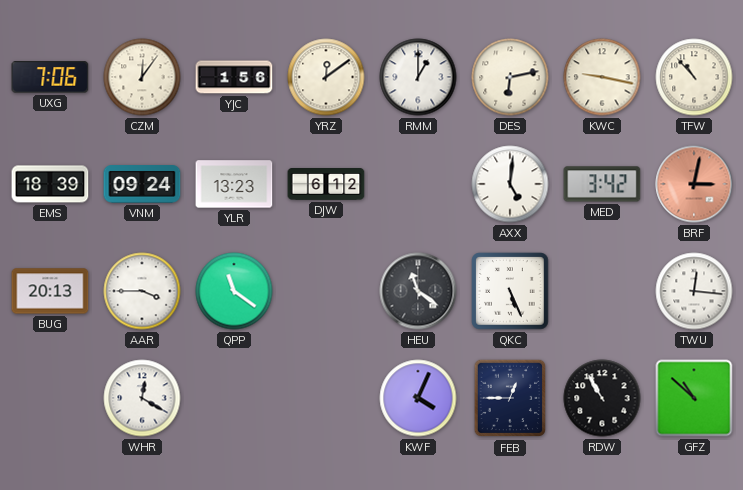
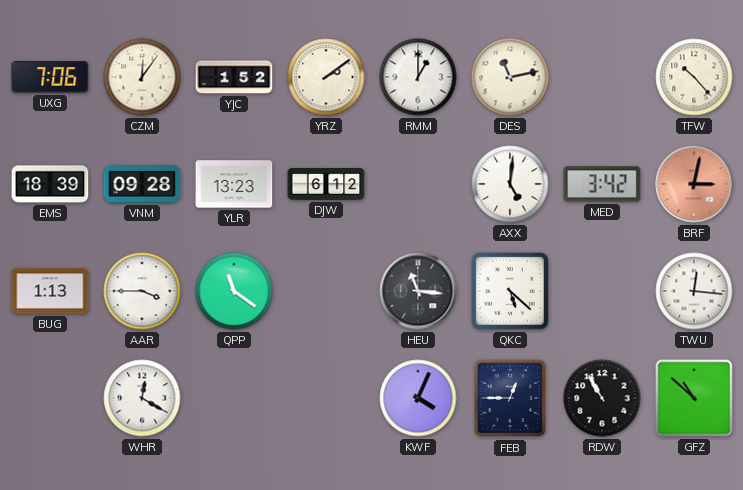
YJC: 1:56 -> 1:52 (234, 77)
YRZ: 12:09 -> 2:09 (326, 77)
DES: 6:13 -> 11:13 (510, 77)
KWC: 9:17 -> none (602, 77)
TFW: 10:53 -> 10:23 (694, 77)
VNM: 09:24 -> 09:28 (142, 184)
BUG: 20:13 -> 1:13 (50, 291)
HEU: 11:21 -> 11:16 (418, 291)
QKC: 5:26 -> 5:22 (510, 291)
